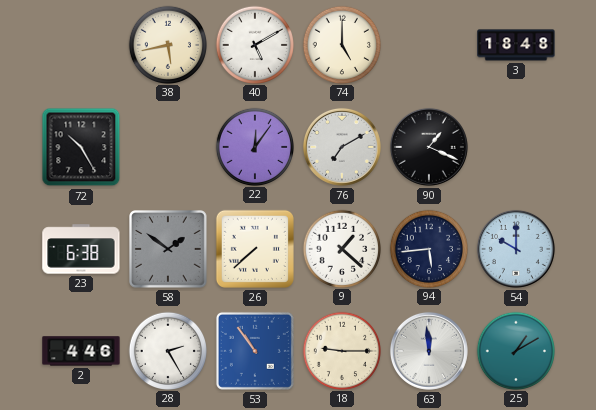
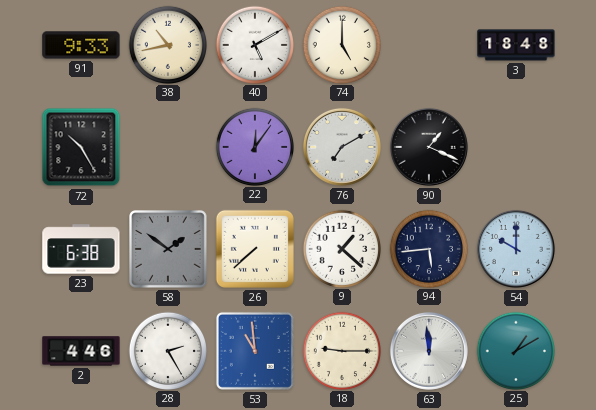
91: none -> 9:33 (81, 45)
38: 5:43 -> 10:43 (167, 44)
53: 10:54 -> 10:59 (255, 351)
